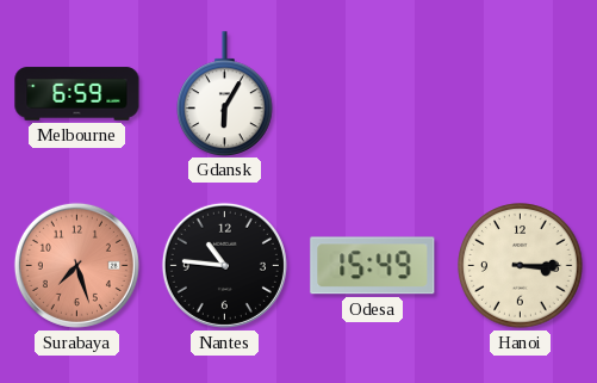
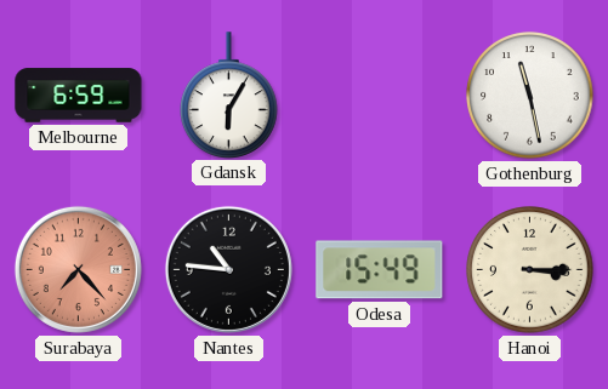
Gothenburg: none -> 11:28 (530, 96)
Surabaya: 7:27 -> 7:23 (78, 269)
